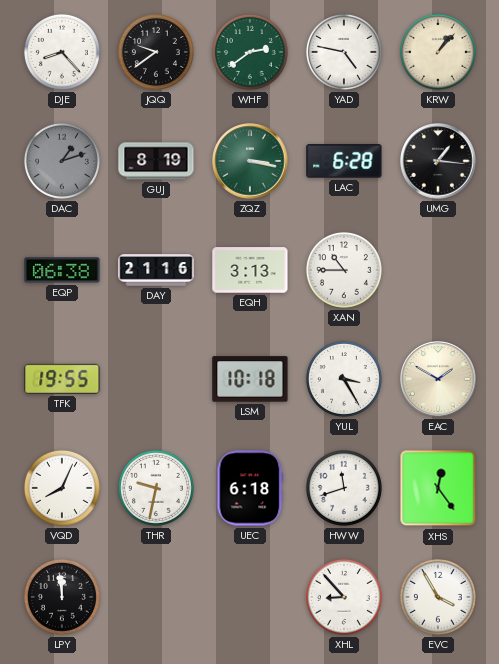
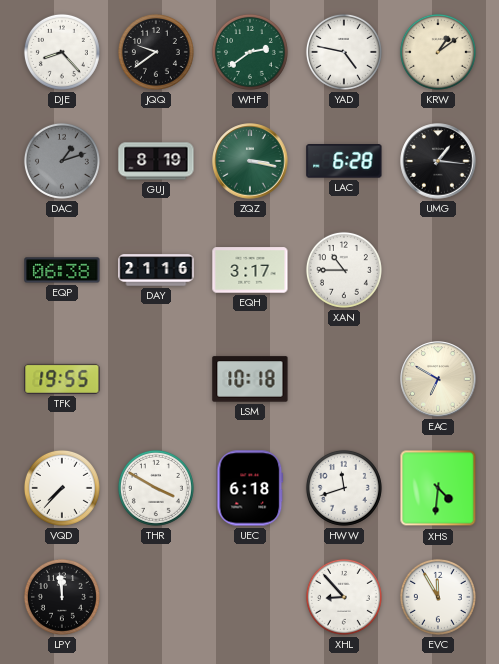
KRW: 1:07 -> 1:09 (438, 52)
EQH: 3:13 -> 3:17 (250, 270)
YUL: 3:25 -> none (344, 379)
EAC: 1:50 -> 6:50 (438, 379)
VQD: 8:04 -> 7:37 (62, 488)
THR: 9:32 -> 3:50 (156, 488)
XHS: 12:24 -> 4:31 (438, 488)
EVC: 3:55 -> 11:55 (438, 597)
